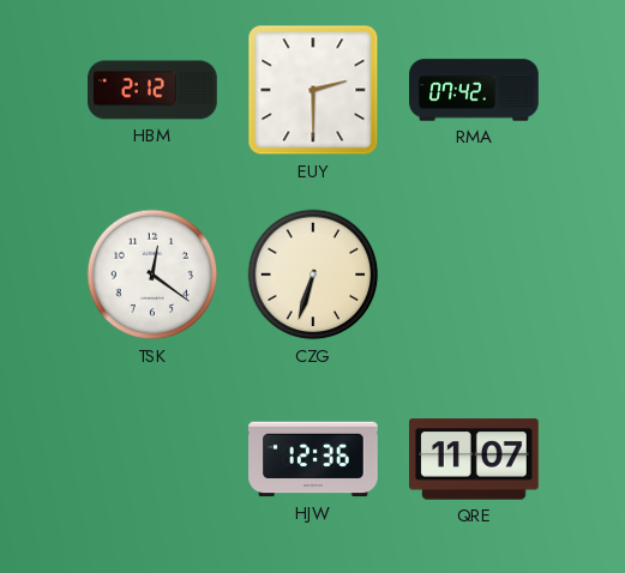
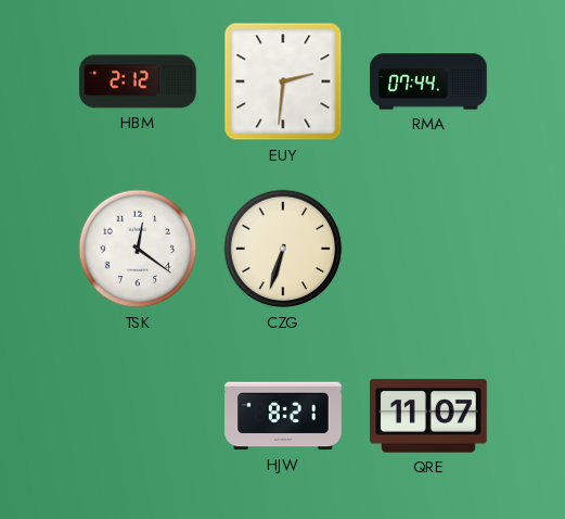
EUY: 2:30 -> 2:31 (283, 81)
RMA: 07:42 -> 07:44 (428, 81)
HJW: 12:36 -> 8:21 (283, 416)
